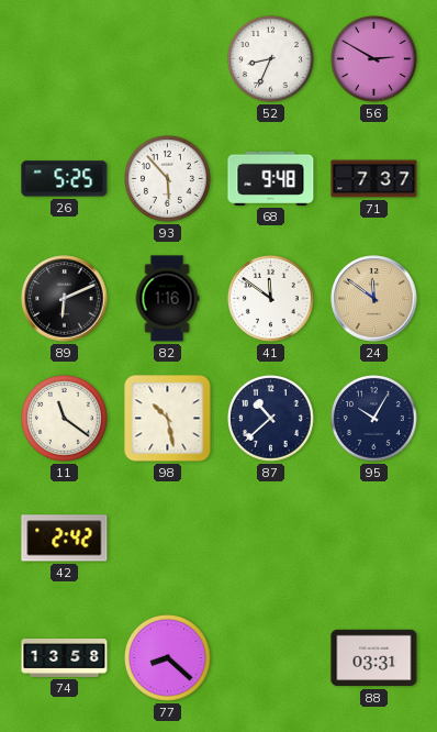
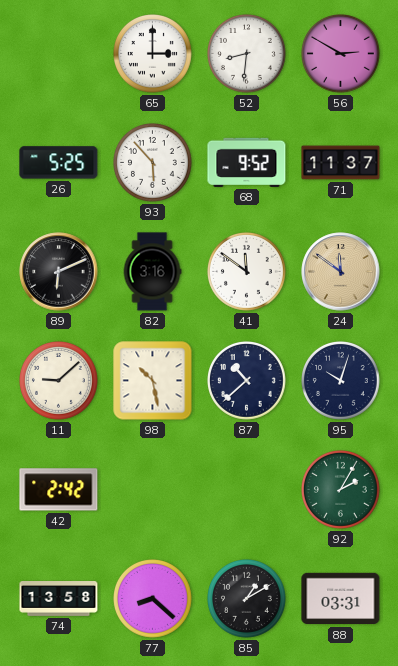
65: none -> 3:00 (153, 54)
52: 8:34 -> 8:31 (247, 54)
68: 9:48 -> 9:52 (247, 162)
71: 7:37 -> 11:37 (341, 163)
82: 1:16 -> 3:16 (152, 272)
11: 11:21 -> 9:08 (59, 381)
95: 10:05 -> 10:03 (341, 381)
92: none -> 2:05 (341, 490)
85: none -> 1:10 (247, 599)
